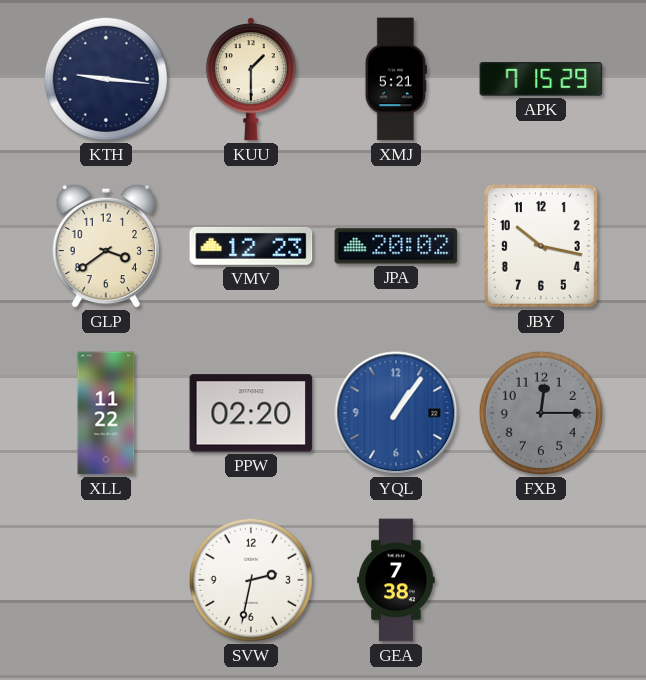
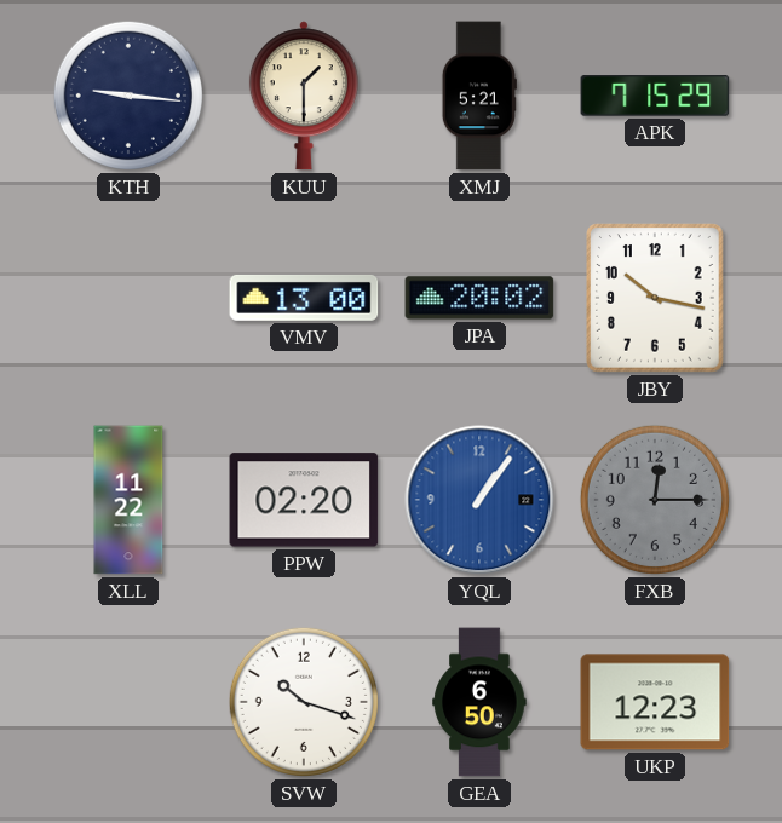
GLP: 3:39 -> none (105, 246)
VMV: 12:23 -> 13:00 (304, 298)
SVW: 2:32 -> 10:18 (304, 702)
GEA: 7:38 -> 6:50 (479, 702)
UKP: none -> 12:23 (655, 702)
